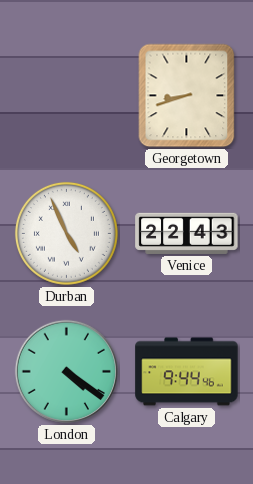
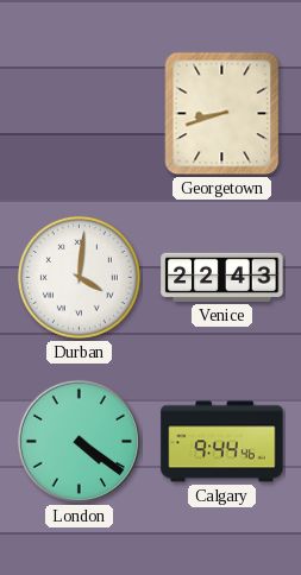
Durban: 4:56 -> 4:01 (79, 277)
